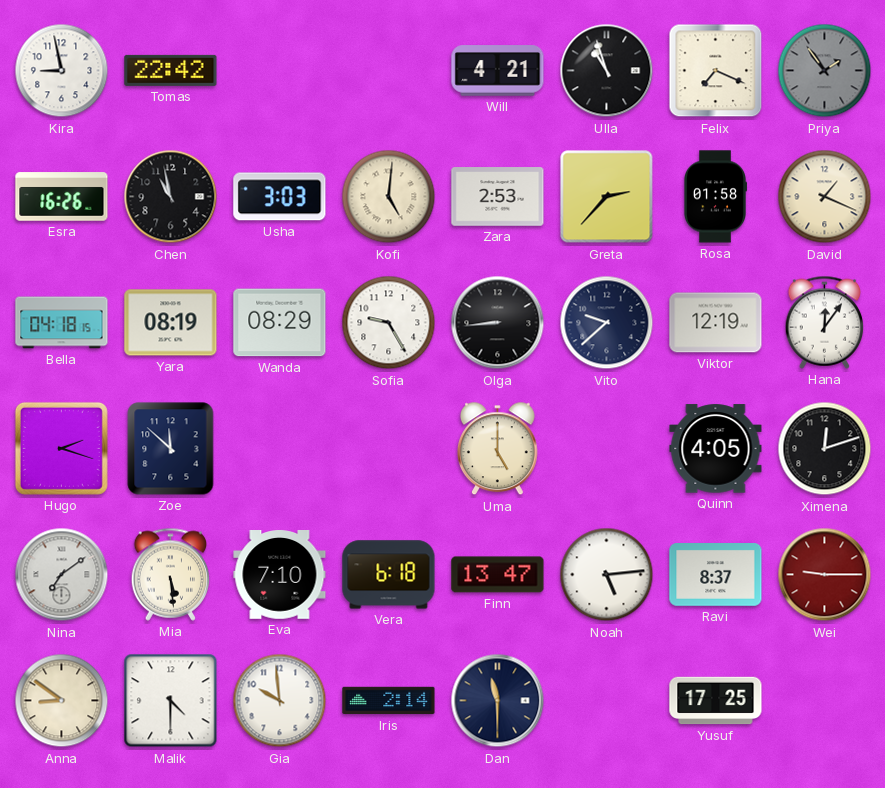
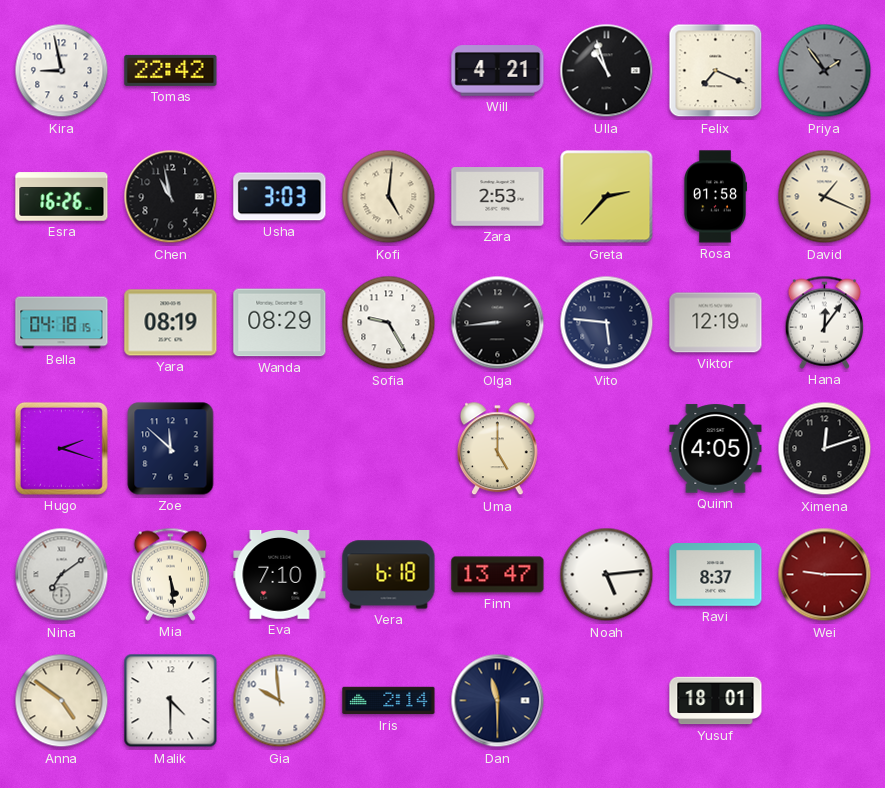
Vito: 9:38 -> 5:46 (607, 323)
Anna: 8:51 -> 4:51 (62, 701)
Yusuf: 17:25 -> 18:01 (716, 701)
